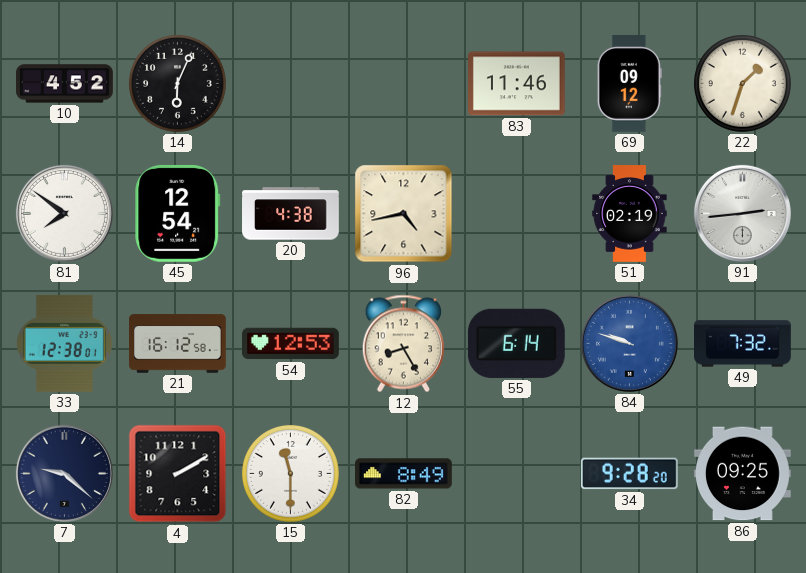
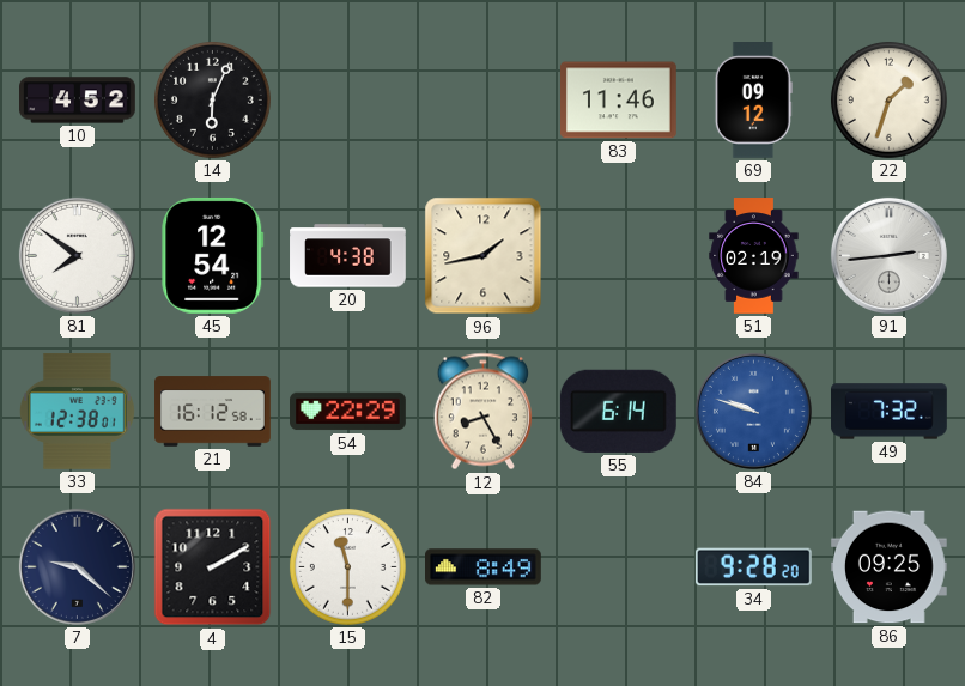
96: 4:43 -> 1:43 (484, 256)
54: 12:53 -> 22:29 (348, 412)
